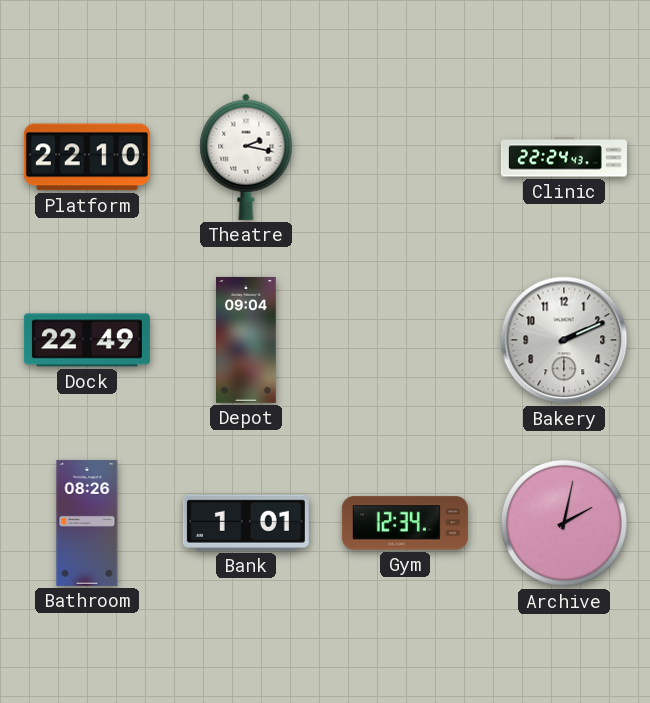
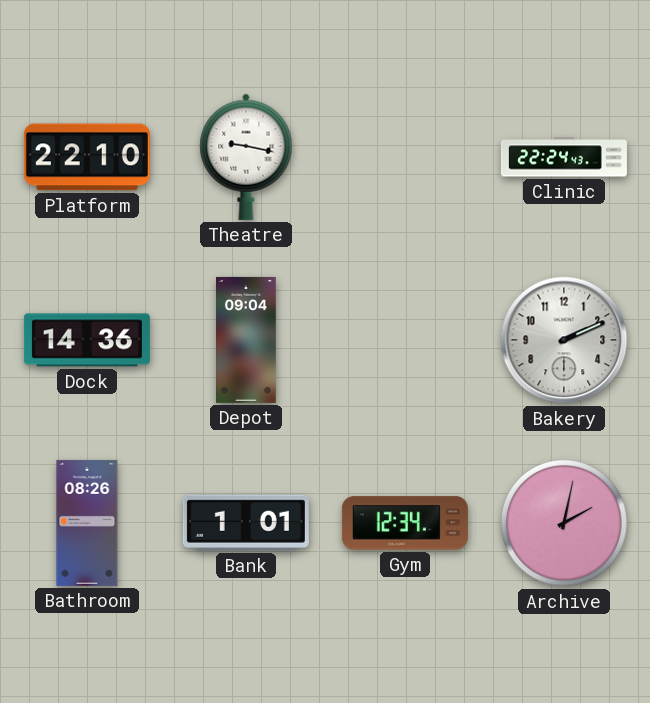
Theatre: 2:17 -> 9:17 (246, 157)
Dock: 22:49 -> 14:36 (87, 340)
